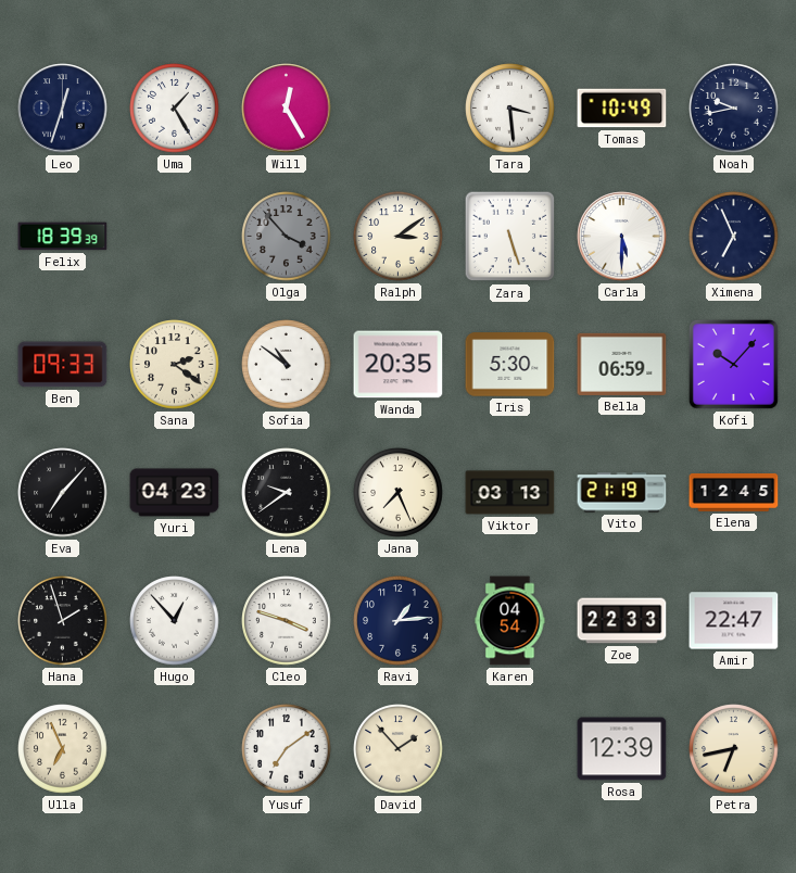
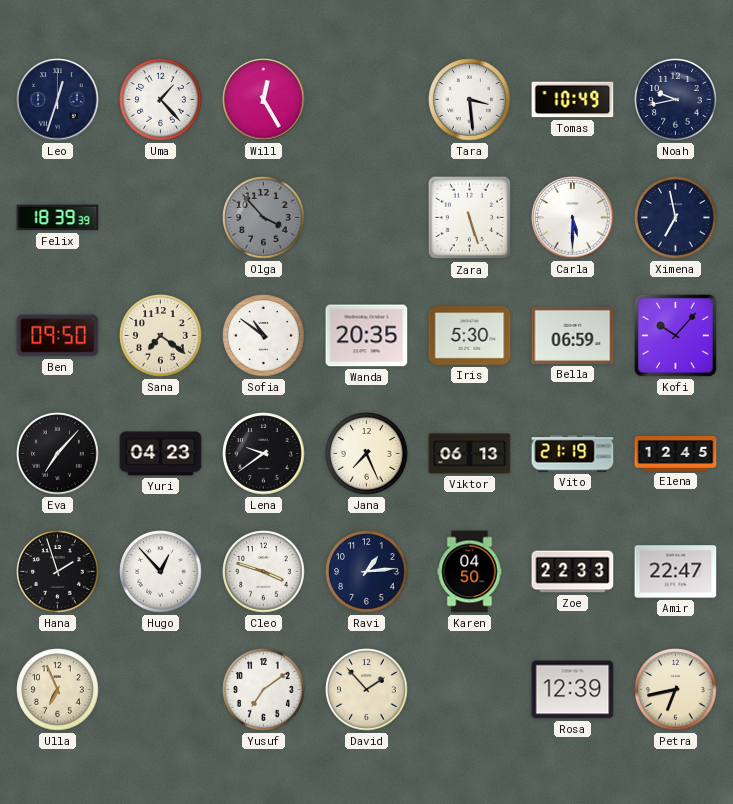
Uma: 1:25 -> 1:23 (161, 100)
Ralph: 3:09 -> none (399, 237)
Ximena: 6:56 -> 6:58 (676, 218)
Ben: 09:33 -> 09:50 (58, 336)
Sana: 2:21 -> 7:21 (161, 336)
Viktor: 03:13 -> 06:13 (470, 454)
Karen: 04:54 -> 04:50 (470, 572)
